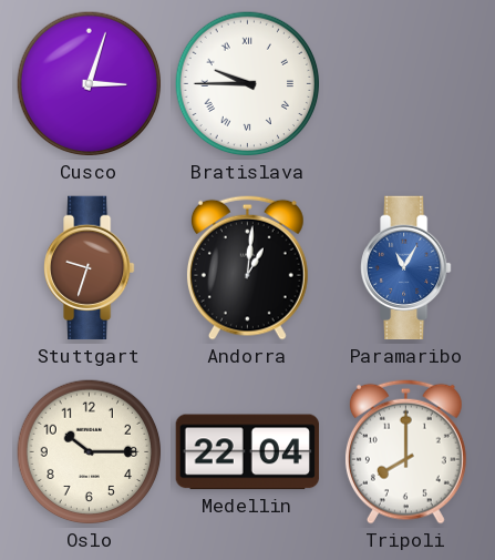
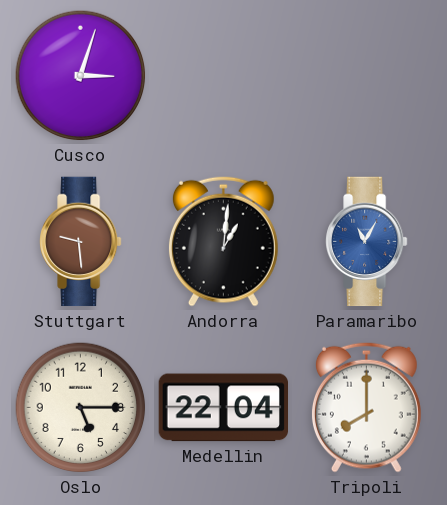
Bratislava: 9:45 -> none (248, 84)
Stuttgart: 9:33 -> 9:29 (81, 242)
Oslo: 10:15 -> 5:15 (81, 408)
